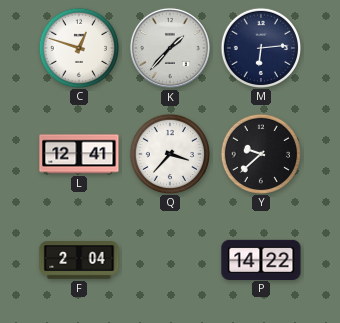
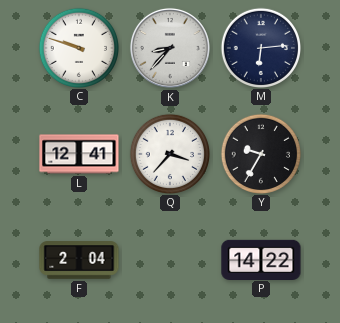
C: 12:48 -> 9:48 (78, 47)
K: 1:37 -> 8:37 (170, 48)
Y: 9:38 -> 9:35 (260, 153)
